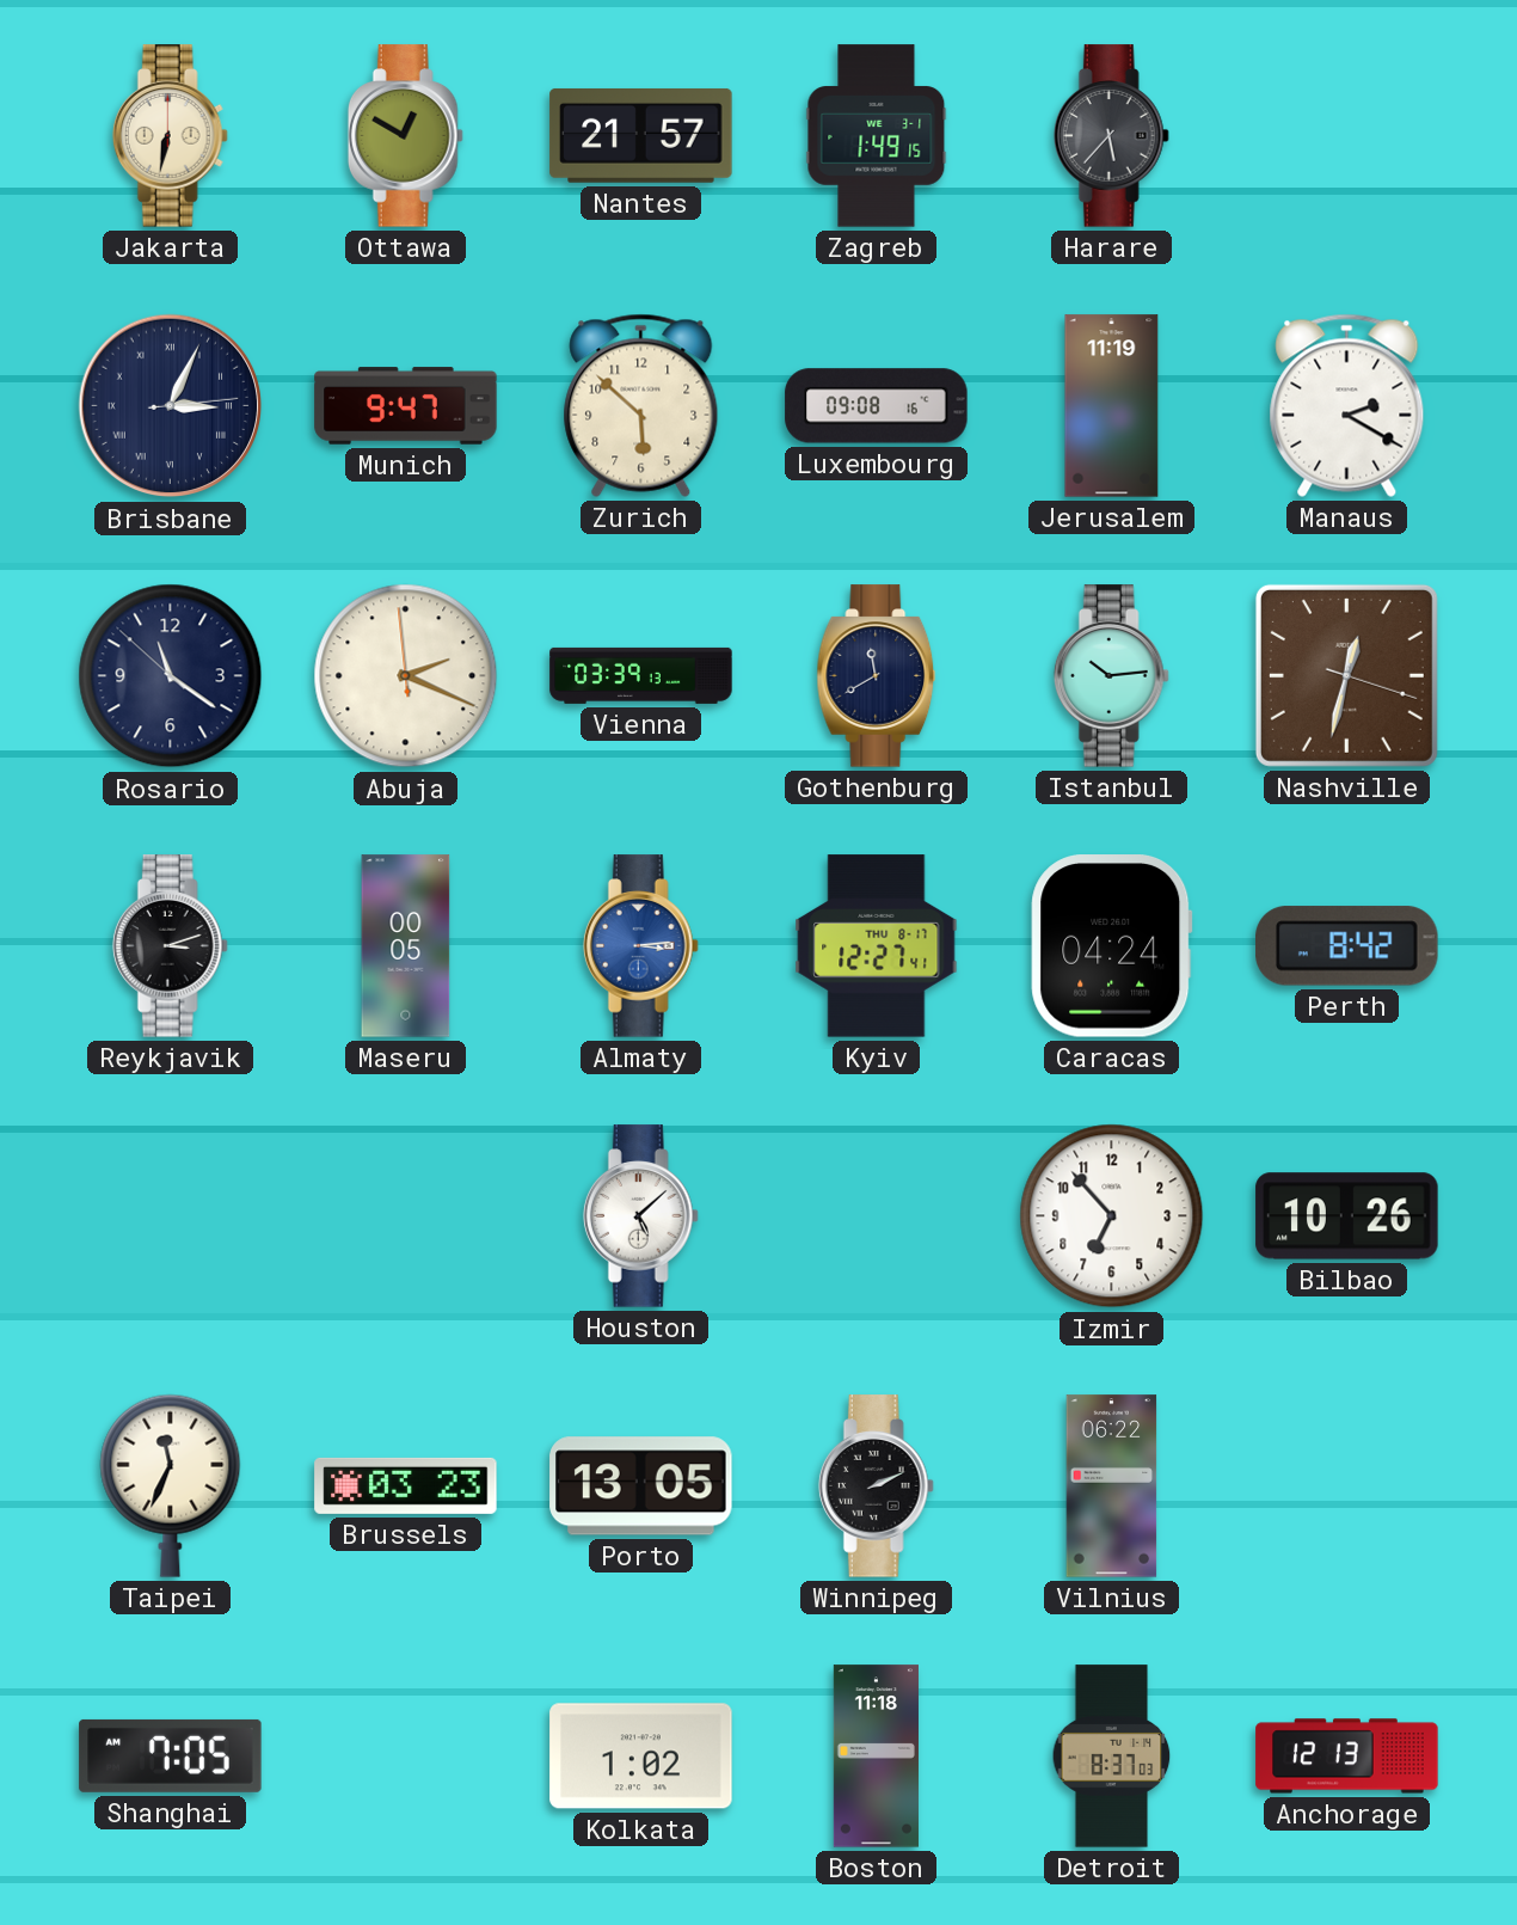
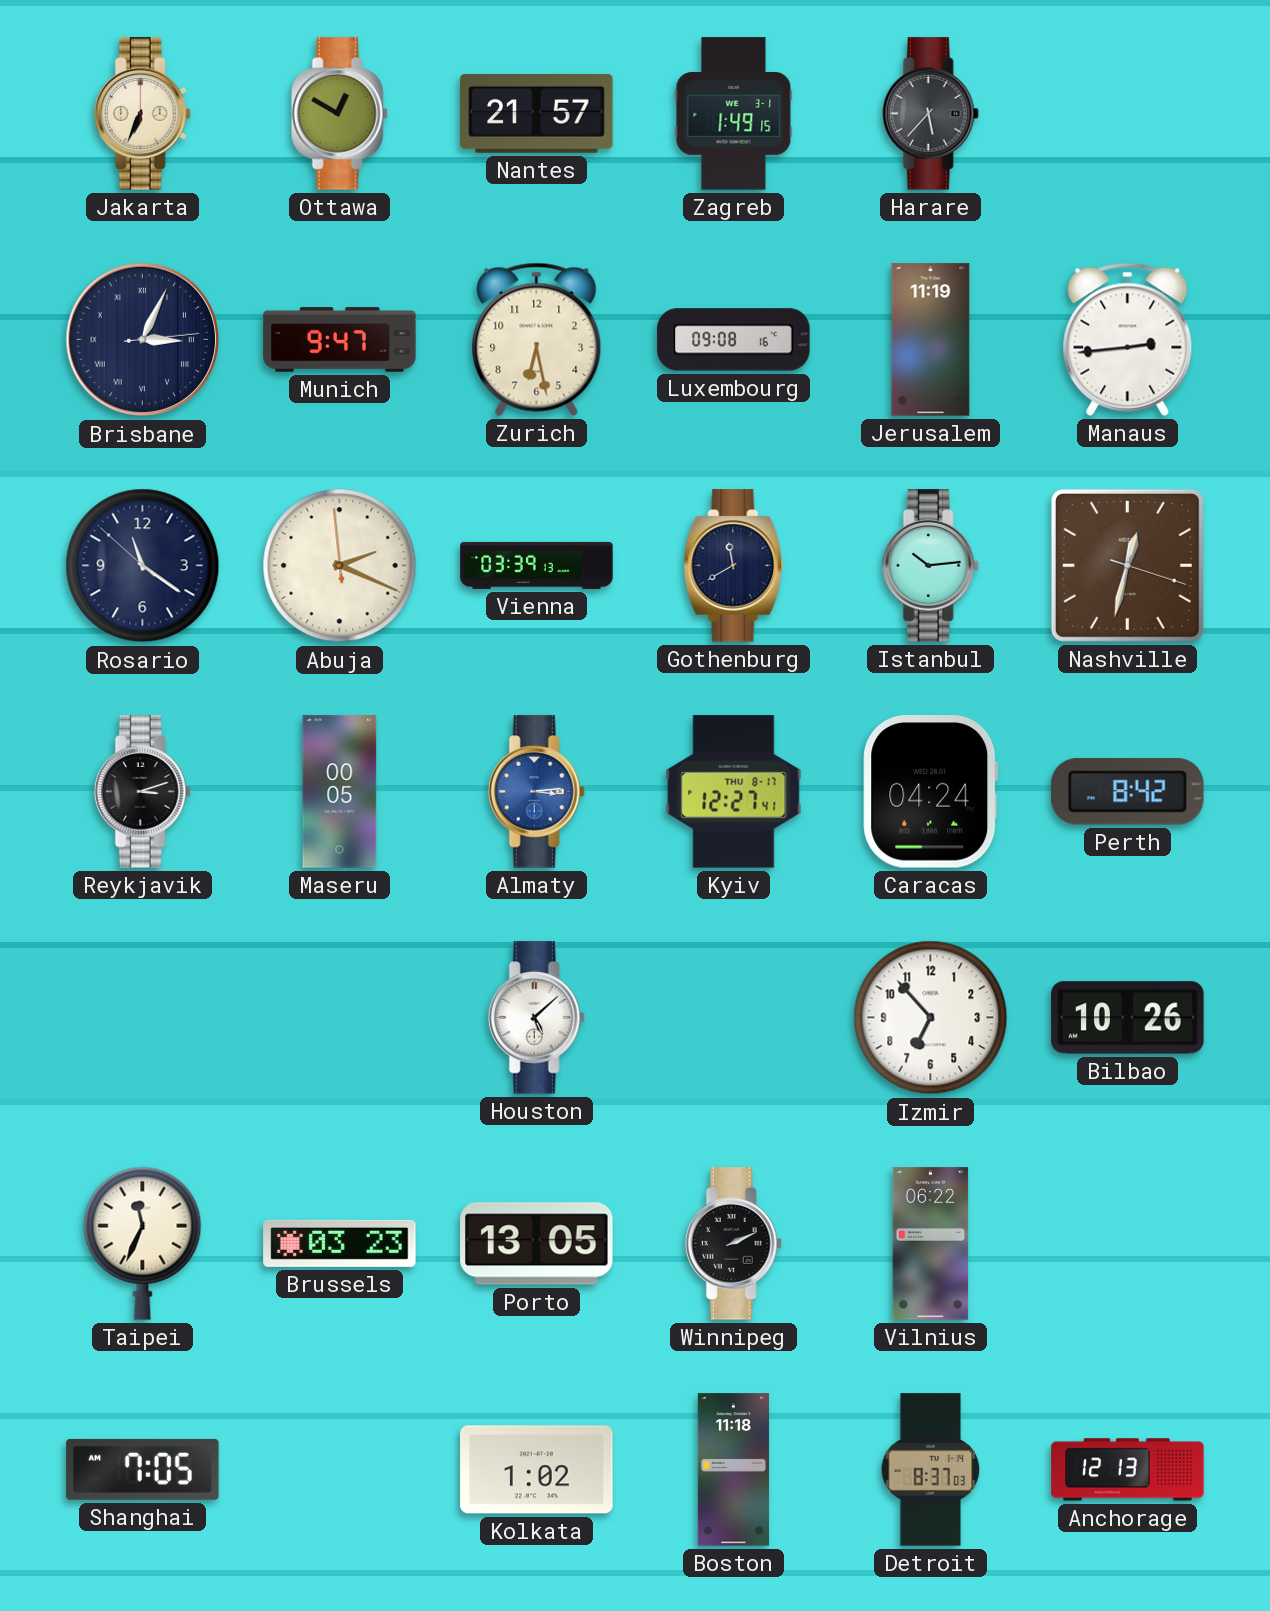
Jakarta: 6:32 -> 6:34 (142, 114)
Zurich: 5:52 -> 6:28 (537, 339)
Manaus: 2:20 -> 2:44 (1128, 339)
